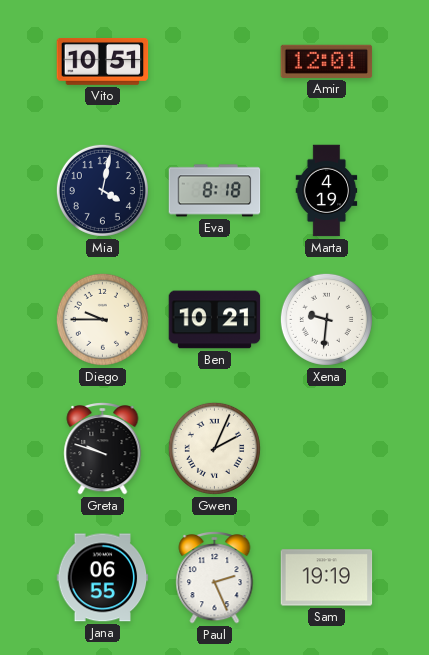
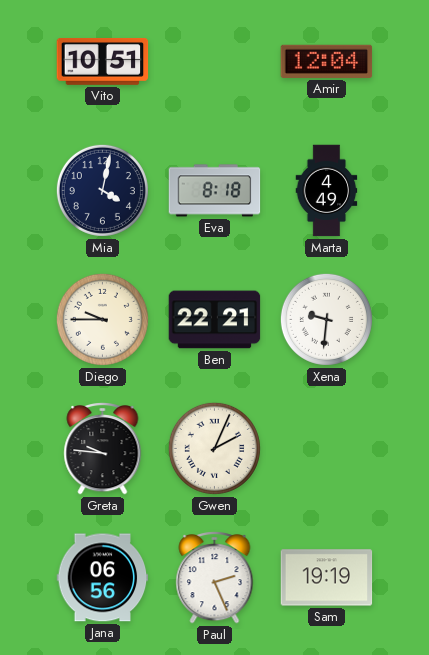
Amir: 12:01 -> 12:04 (327, 61)
Marta: 4:19 -> 4:49 (327, 191)
Ben: 10:21 -> 22:21 (215, 320)
Greta: 9:48 -> 9:46 (103, 448)
Jana: 06:55 -> 06:56 (103, 578)
